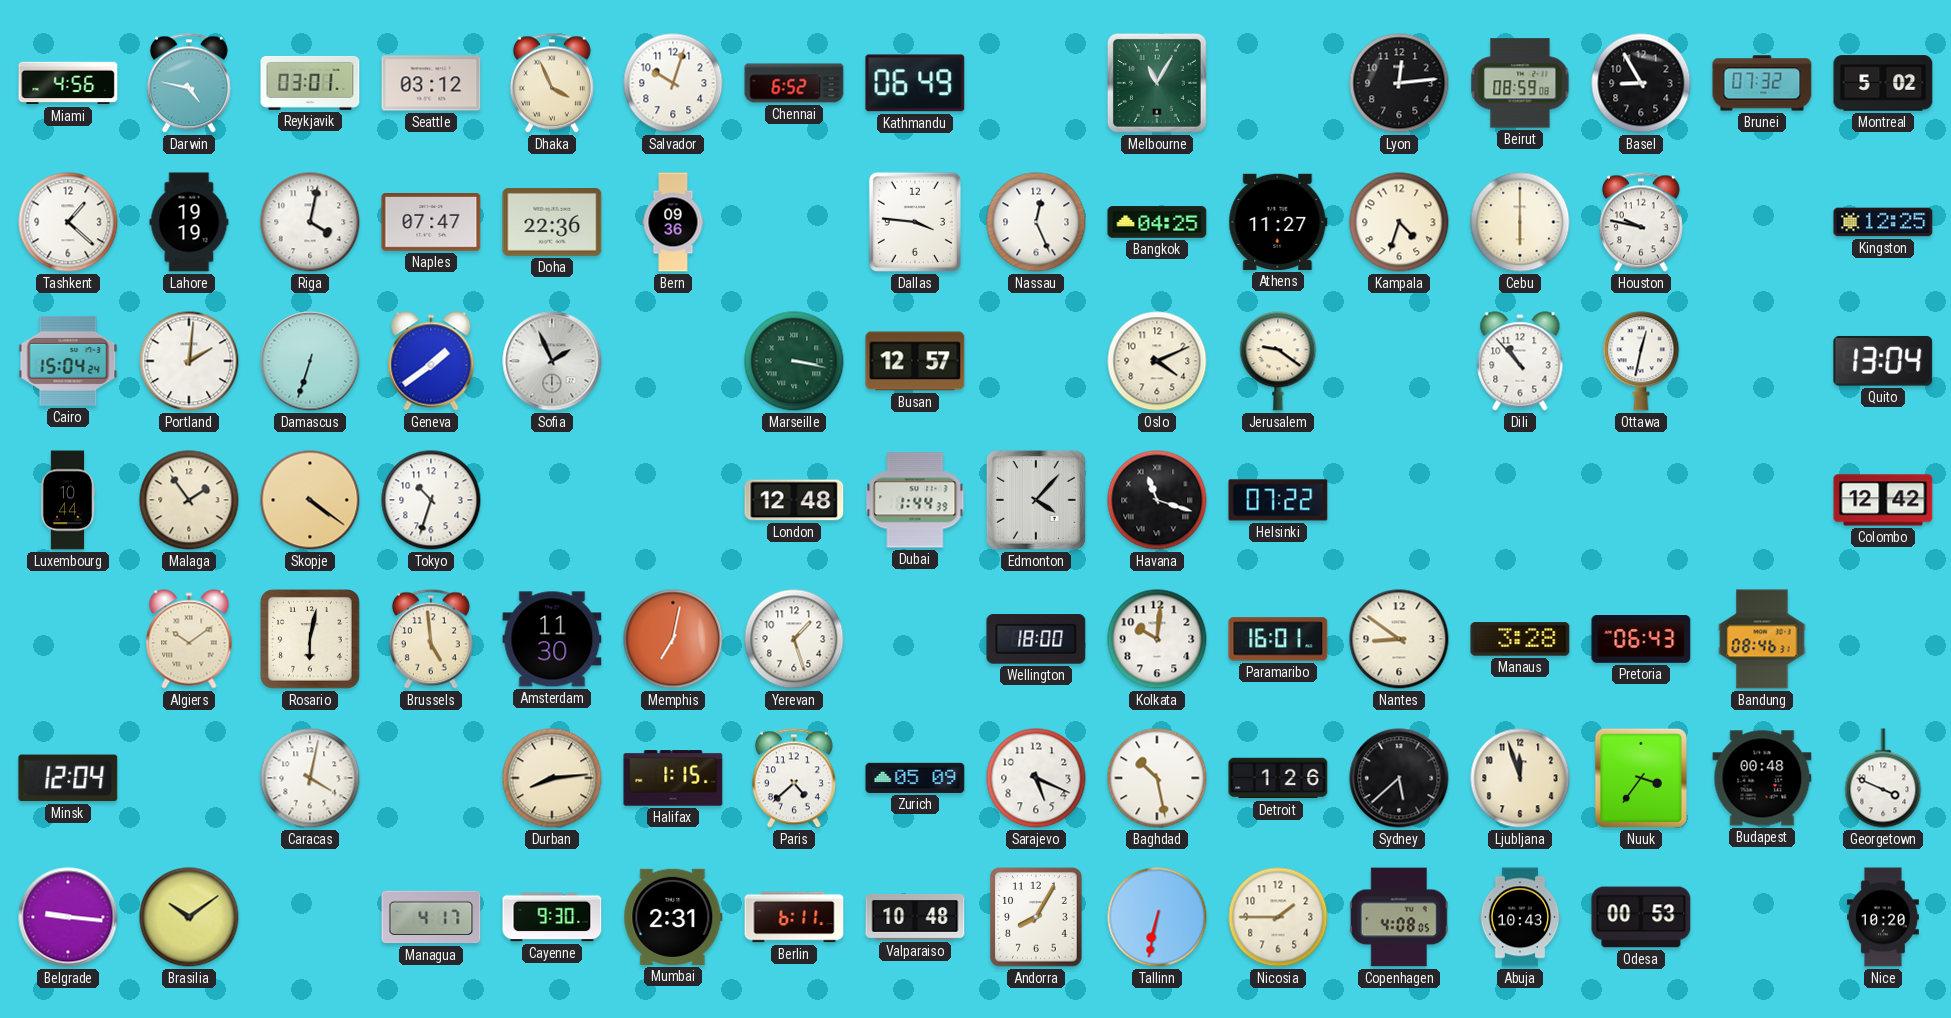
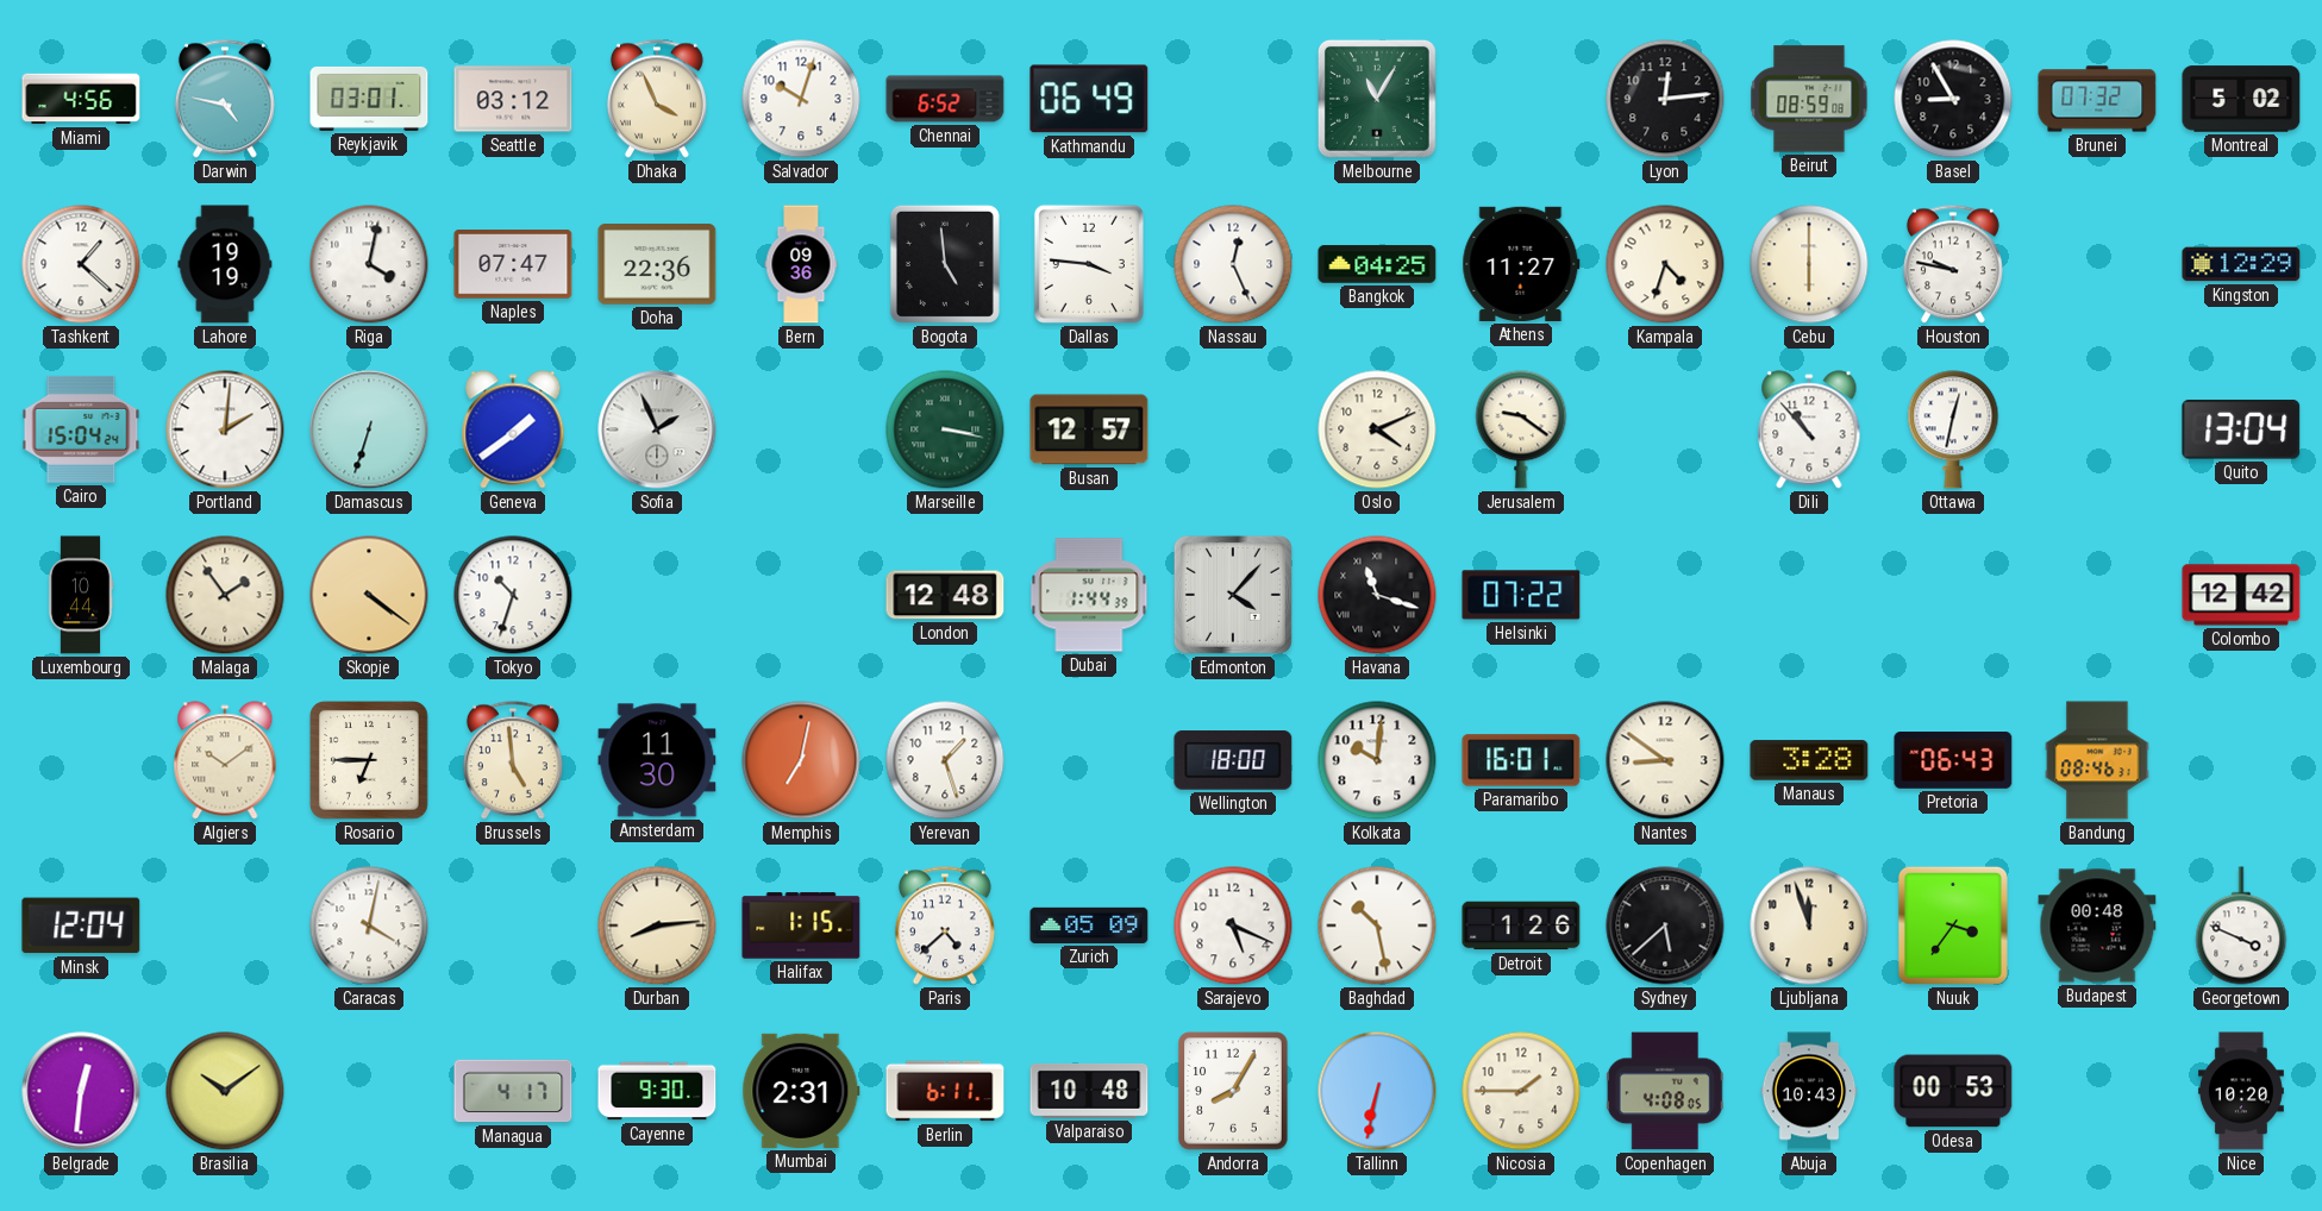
Bogota: none -> 4:59 (945, 264)
Kingston: 12:25 -> 12:29 (2241, 264)
Rosario: 6:02 -> 6:45 (370, 761)
Belgrade: 9:16 -> 12:31 (81, 1091)
